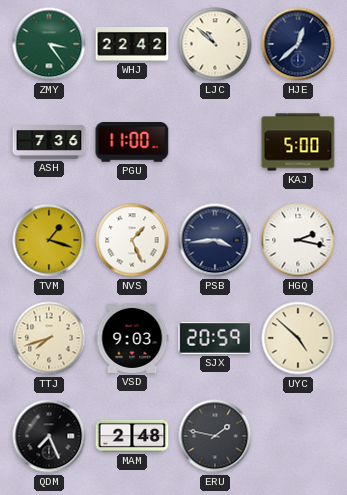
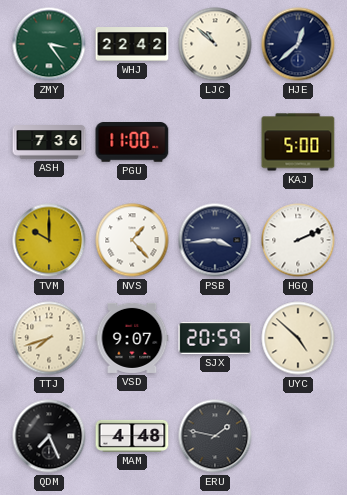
TVM: 1:18 -> 10:00 (49, 240)
NVS: 1:26 -> 1:23 (132, 240)
HGQ: 2:17 -> 2:11 (298, 240)
VSD: 9:03 -> 9:07 (132, 338)
MAM: 2:48 -> 4:48 (132, 436)
